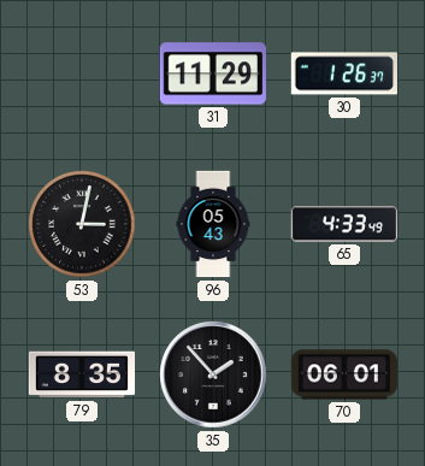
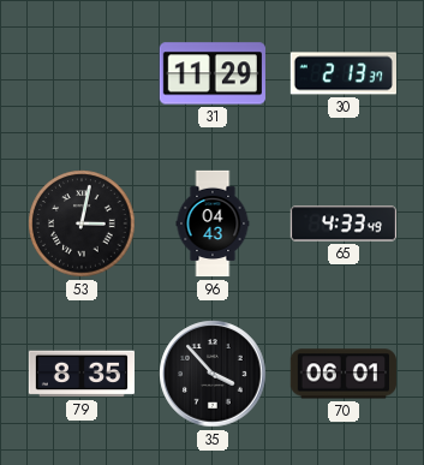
30: 1:26 -> 2:13 (344, 73)
96: 05:43 -> 04:43 (213, 223)
35: 1:53 -> 3:53 (213, 374)
